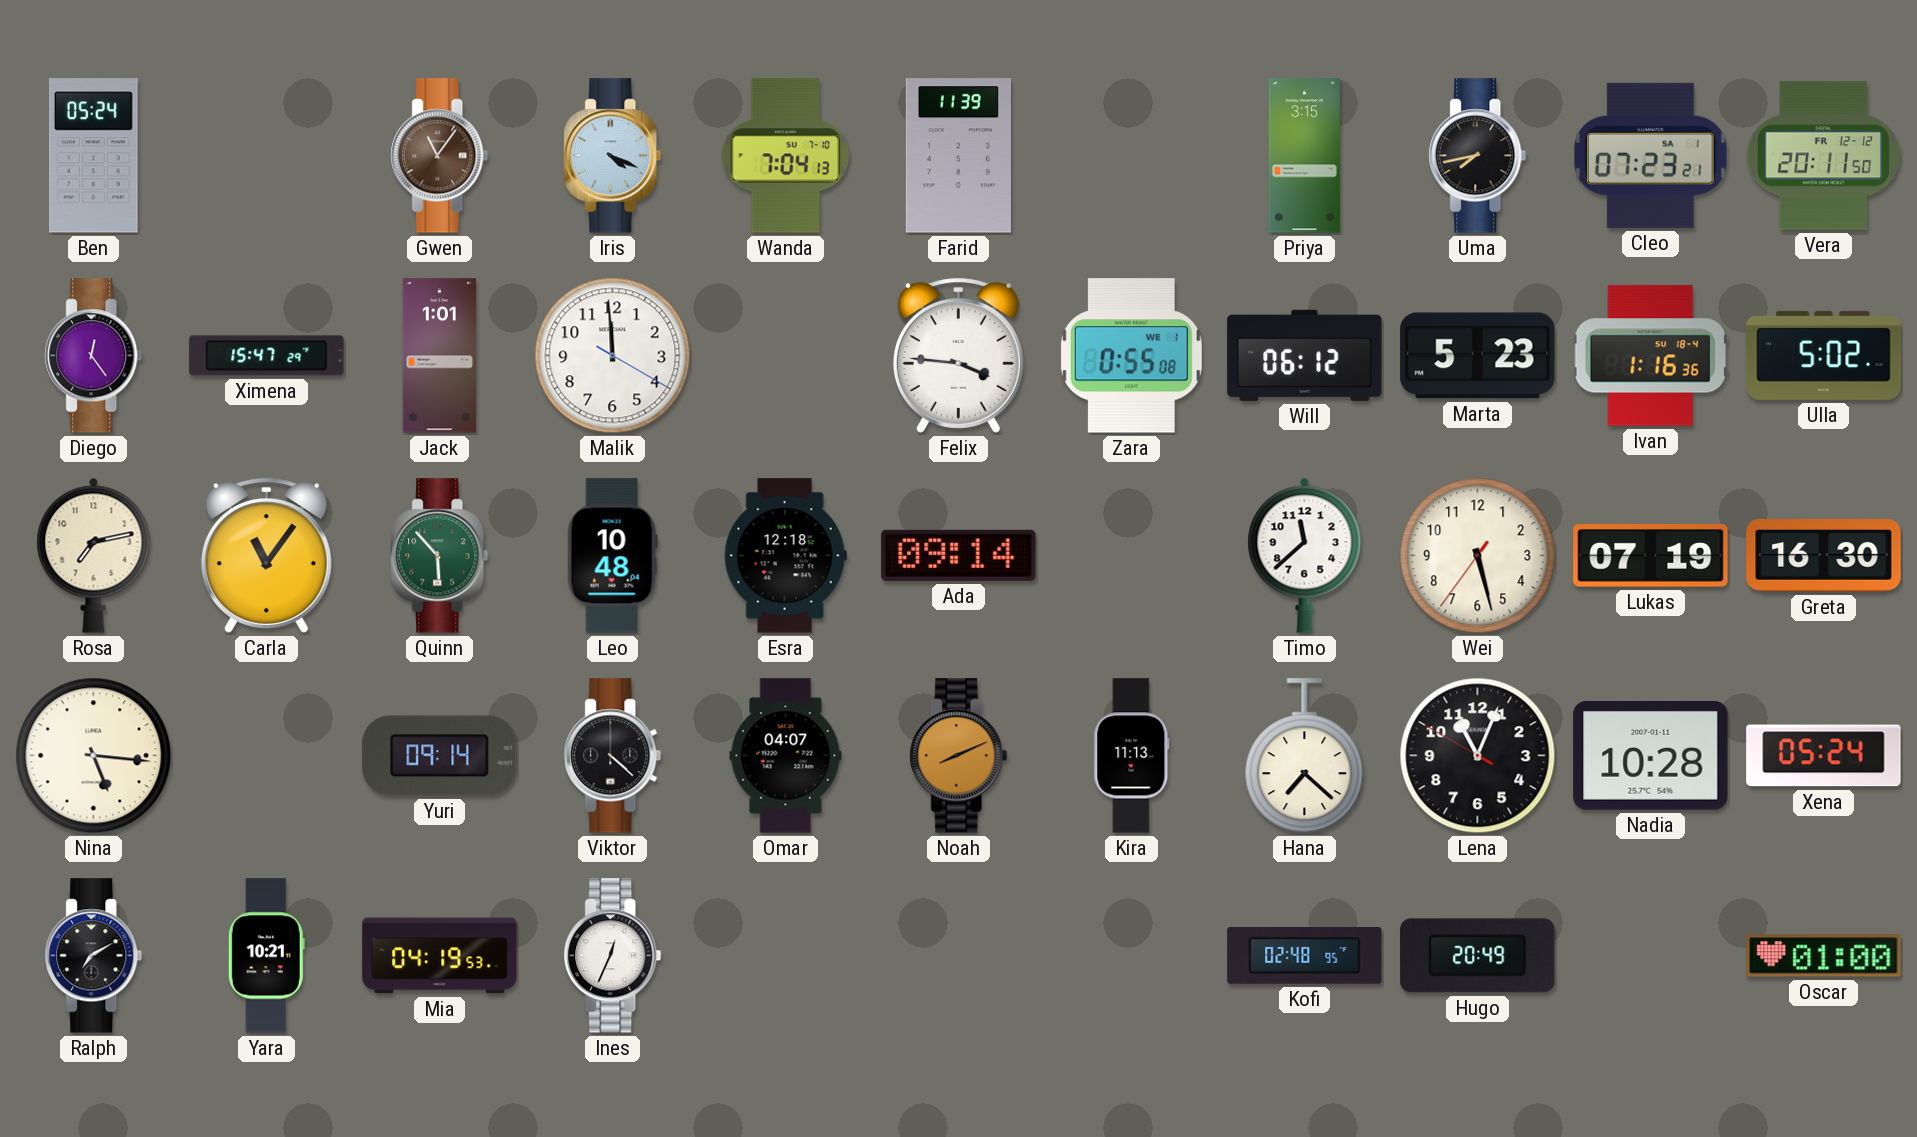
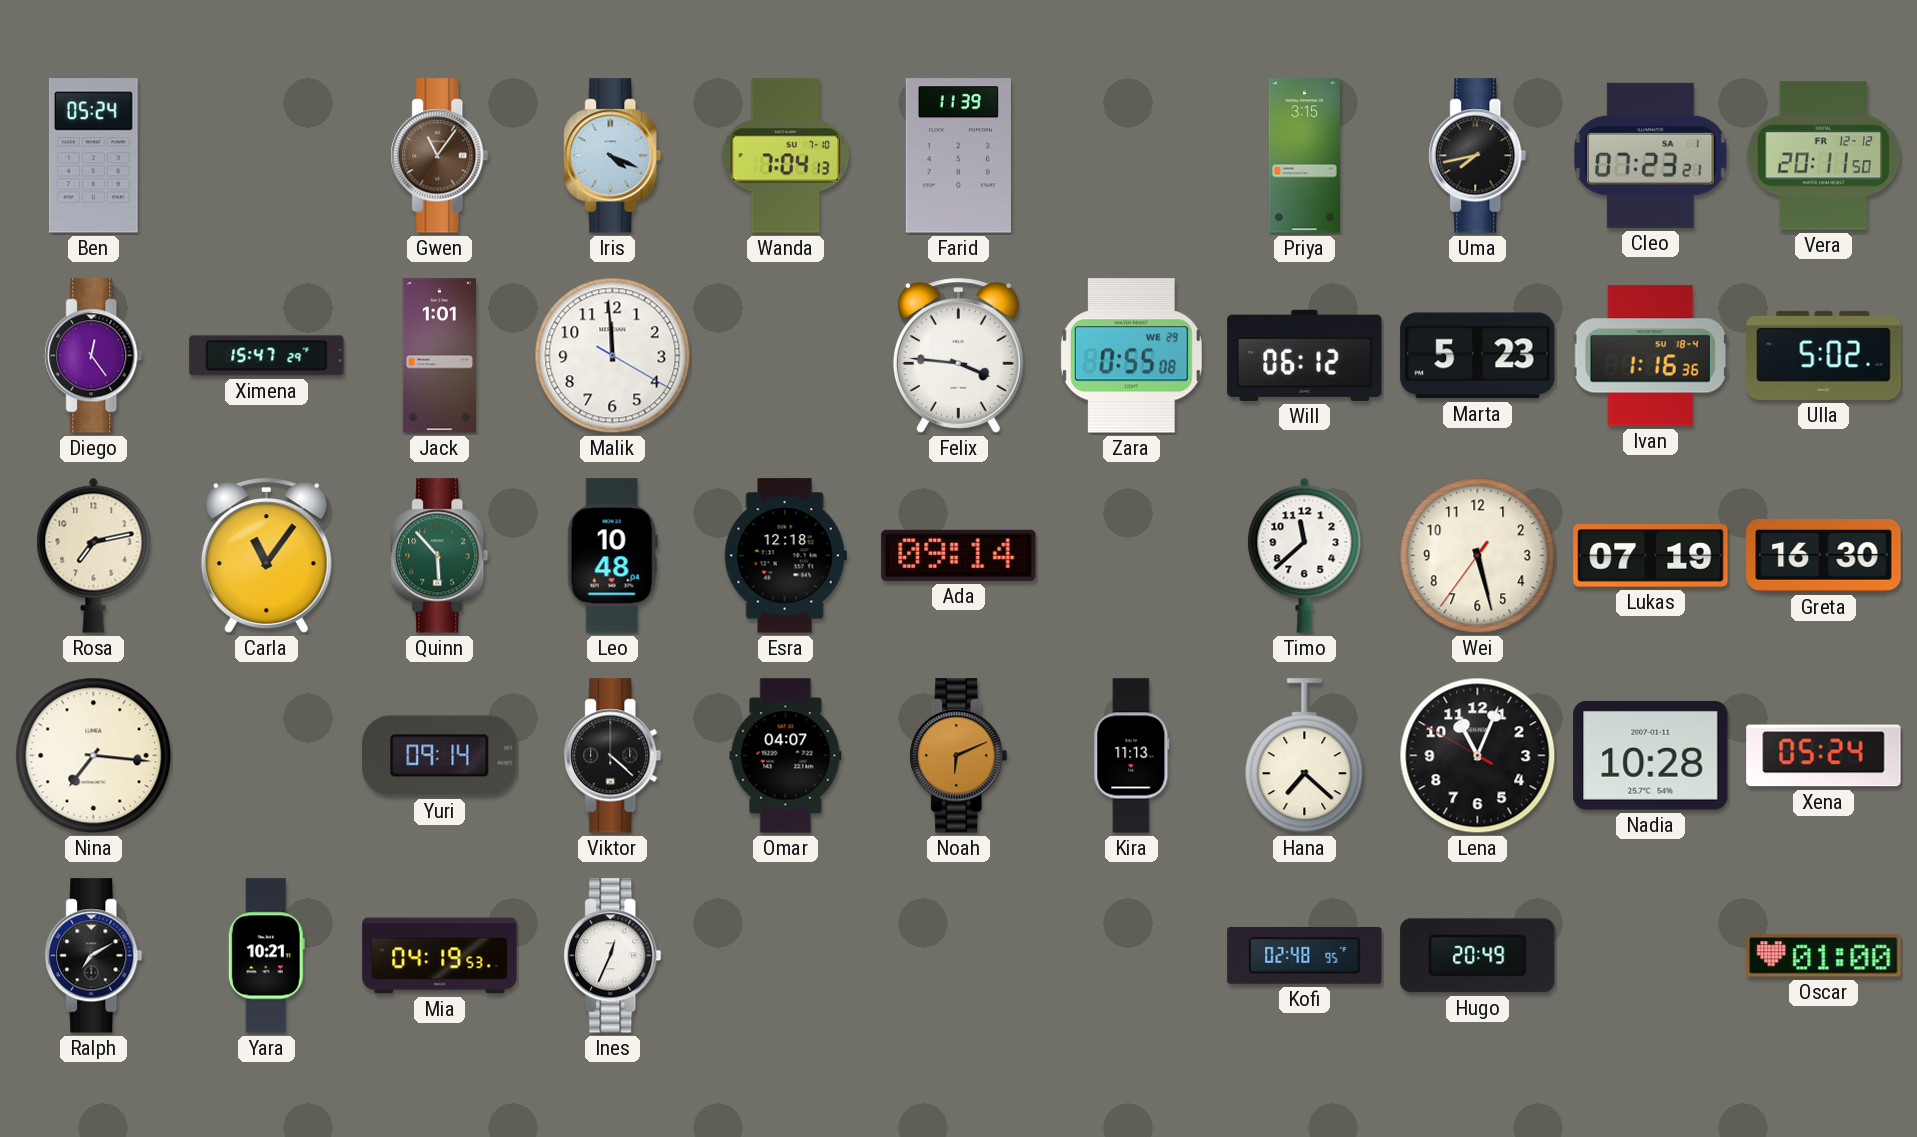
Zara date: WE 1 -> WE 29 (1131, 356)
Nina: 5:16 -> 7:16 (94, 756)
Noah: 8:11 -> 6:11 (959, 756)
